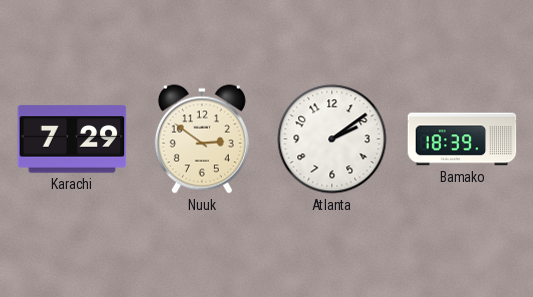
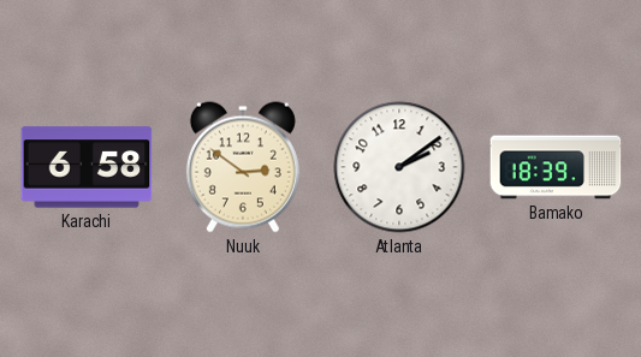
Karachi: 7:29 -> 6:58 (87, 167)
